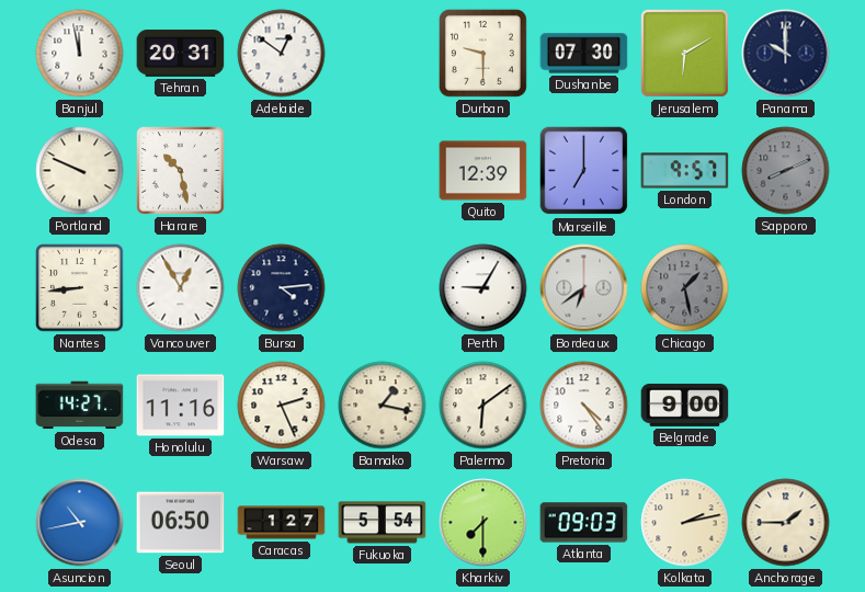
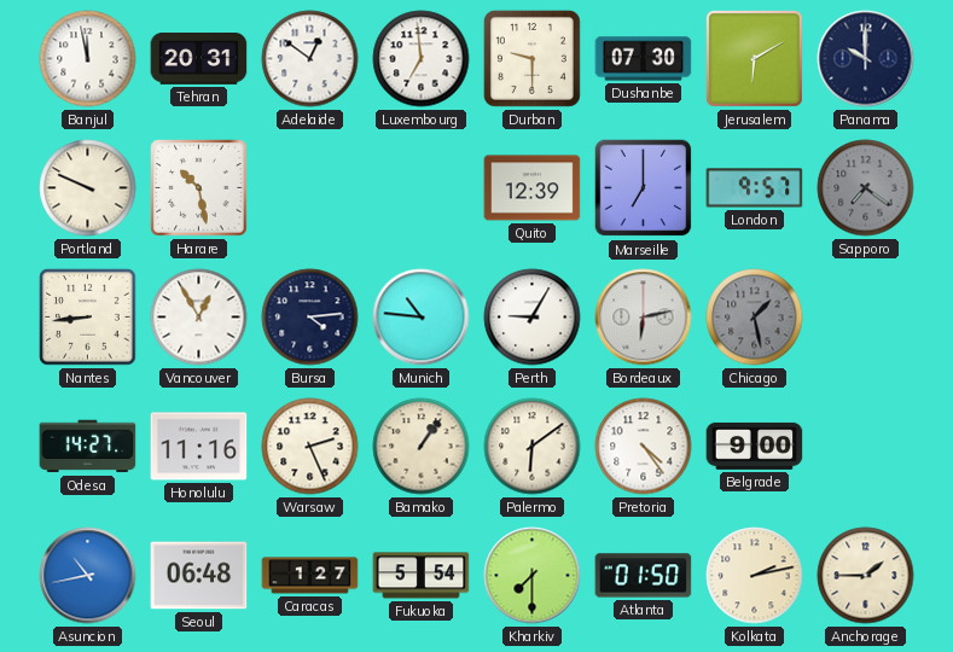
Luxembourg: none -> 6:59 (422, 59)
Sapporo: 8:11 -> 7:21 (866, 188)
Munich: none -> 10:46 (422, 318)
Bordeaux: 6:39 -> 6:13 (644, 318)
Bamako: 1:17 -> 1:06 (422, 447)
Seoul: 06:50 -> 06:48 (199, 576)
Atlanta: 09:03 -> 01:50 (644, 576)
